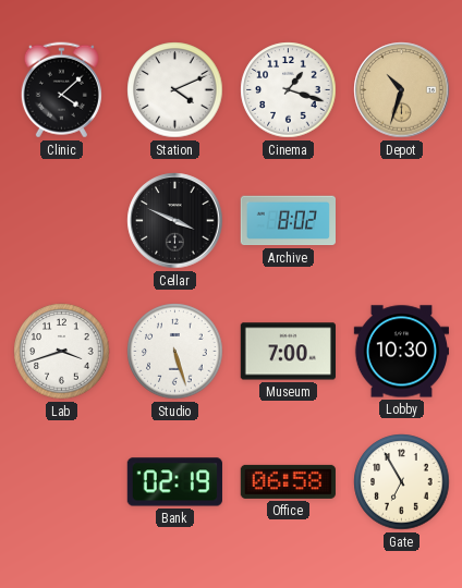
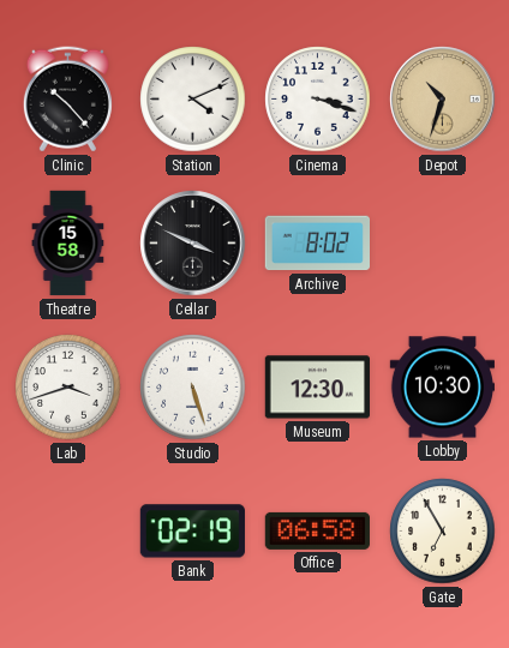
Clinic: 4:08 -> 10:23 (67, 100)
Cinema: 1:18 -> 3:18 (318, 100)
Theatre: none -> 15:58 (68, 244)
Museum: 7:00 -> 12:30 (317, 388)
